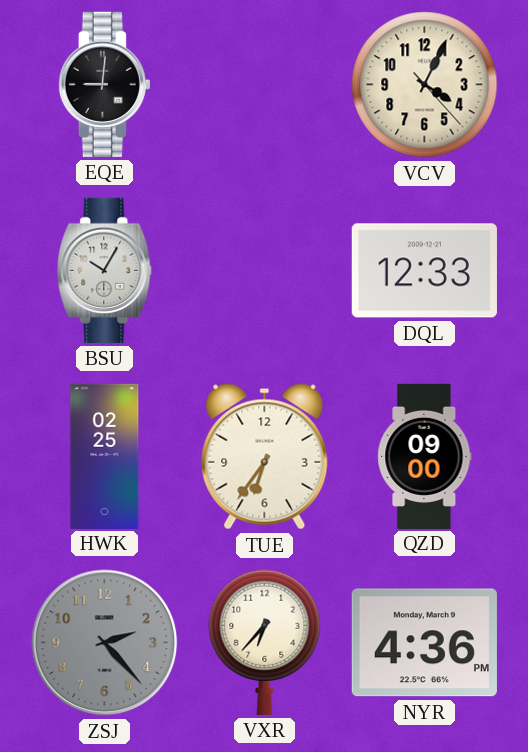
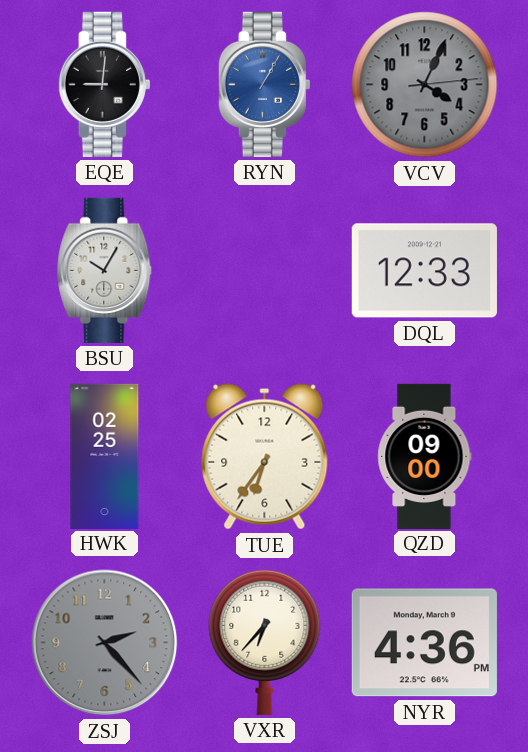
RYN: none -> 1:05 (264, 84)
VCV: 4:04:23 -> 4:04:14 (425, 85)
VCV dial: cream -> grey (425, 85)
